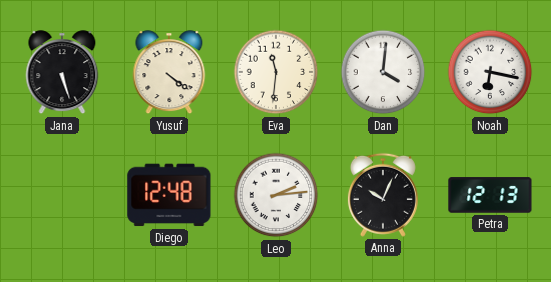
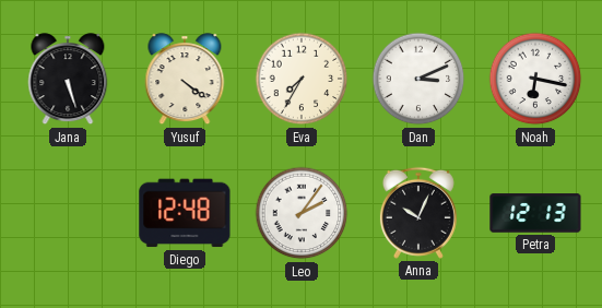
Eva: 11:31 -> 7:35 (302, 79)
Dan: 4:01 -> 3:11 (418, 79)
Leo: 2:14 -> 2:06 (302, 213)
